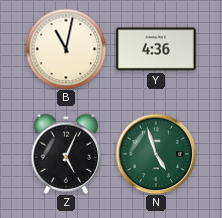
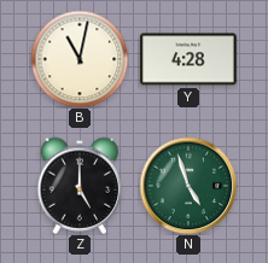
Y: 4:36 -> 4:28 (188, 59)
Z: 5:04 -> 5:00 (80, 186)
